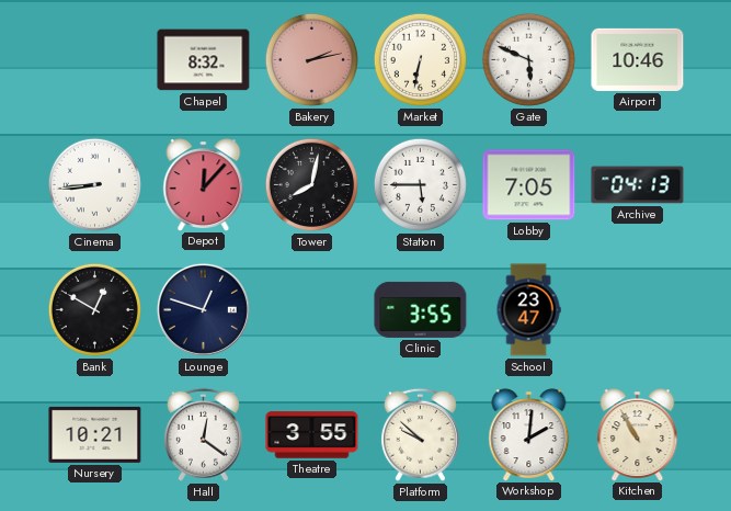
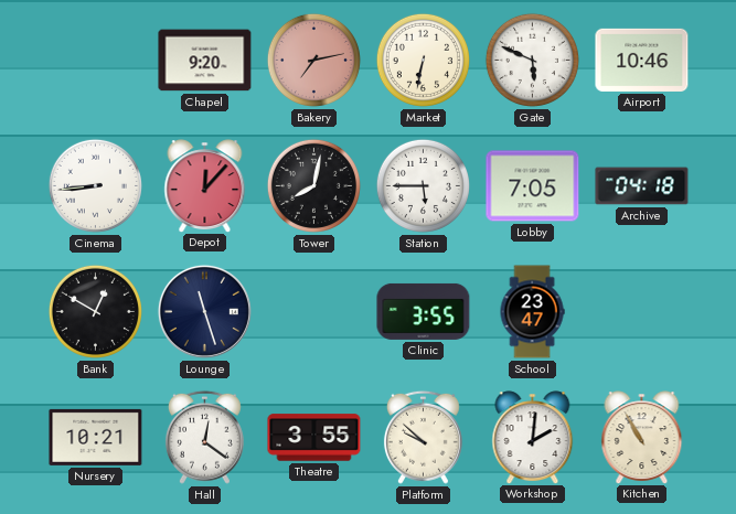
Chapel: 8:32 -> 9:20 (205, 61)
Bakery: 2:13 -> 7:13 (313, 60)
Archive: 04:13 -> 04:18 (642, 186)
Lounge: 12:48 -> 11:27 (204, 311)
